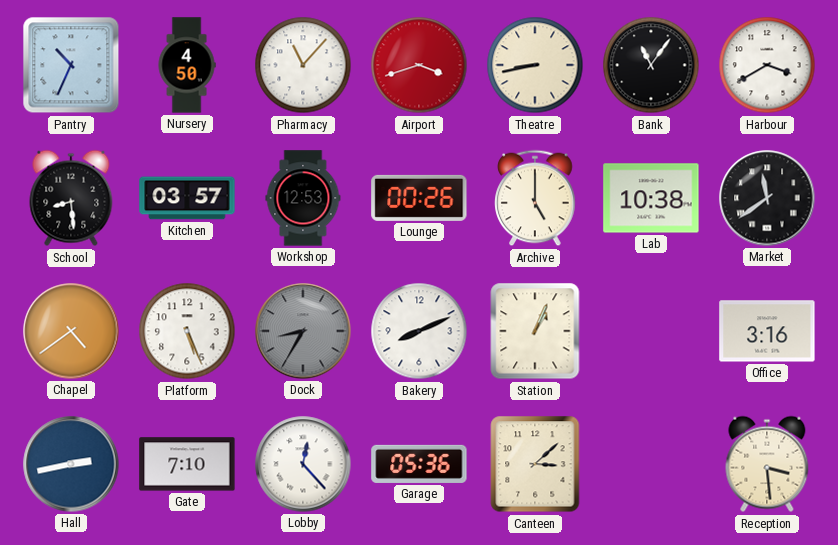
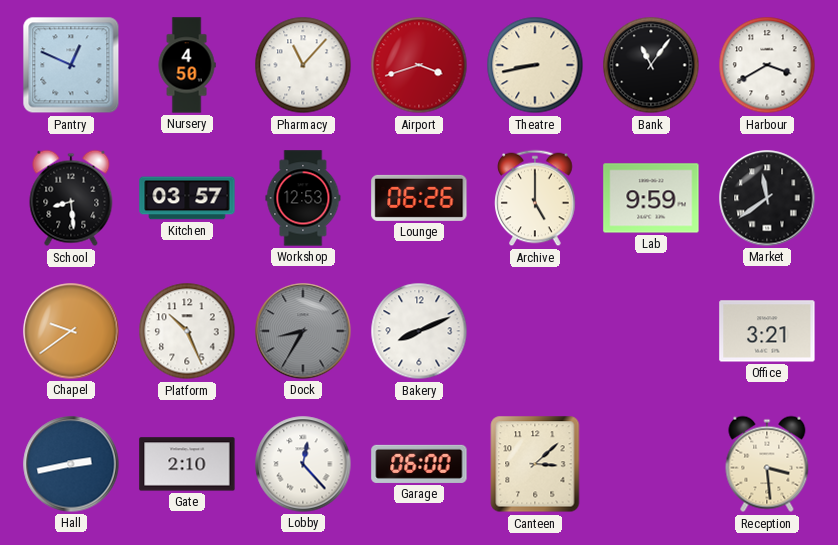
Pantry: 10:34 -> 12:49 (71, 65)
Lounge: 00:26 -> 06:26 (419, 198)
Lab: 10:38 -> 9:59 (651, 198)
Chapel: 4:39 -> 9:39 (71, 331)
Platform: 5:26 -> 10:26 (187, 331)
Station: 1:04 -> none (535, 331)
Office: 3:16 -> 3:21 (767, 331)
Gate: 7:10 -> 2:10 (187, 464)
Garage: 05:36 -> 06:00 (419, 464)
